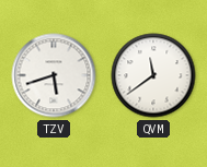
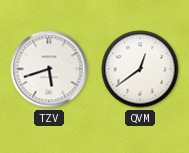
QVM: 11:39 -> 12:39 (140, 69)
